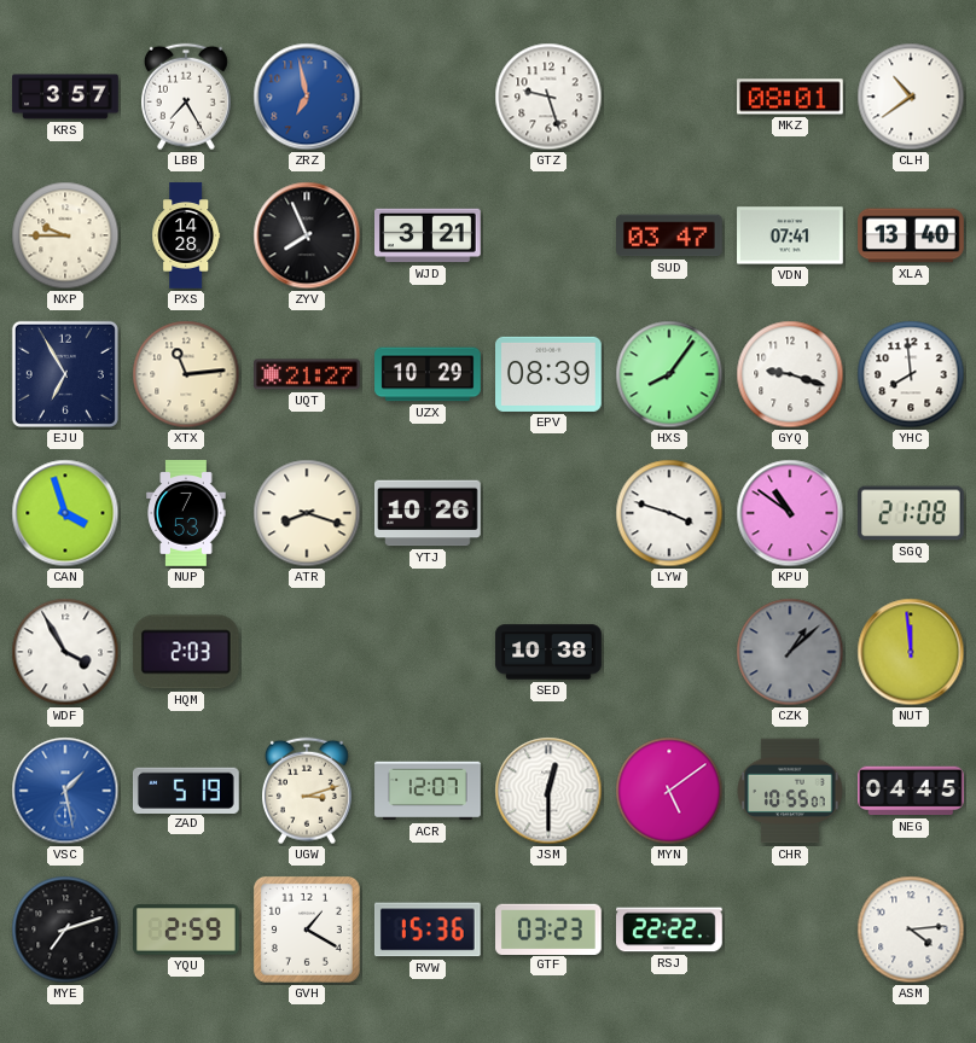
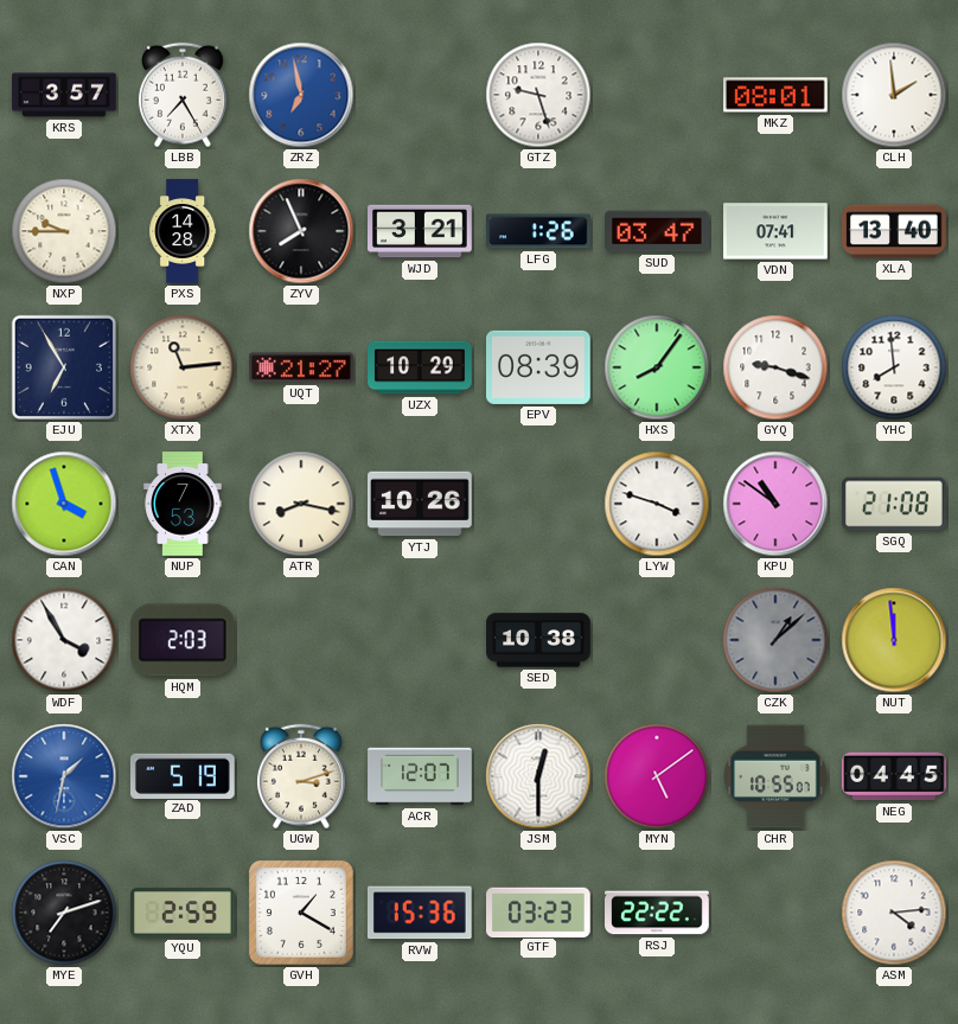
CLH: 10:39 -> 1:59 (894, 95)
LFG: none -> 1:26 (539, 231)
ATR: 8:18 -> 8:17 (301, 504)
VSC: 1:28 -> 1:32 (64, 776)
